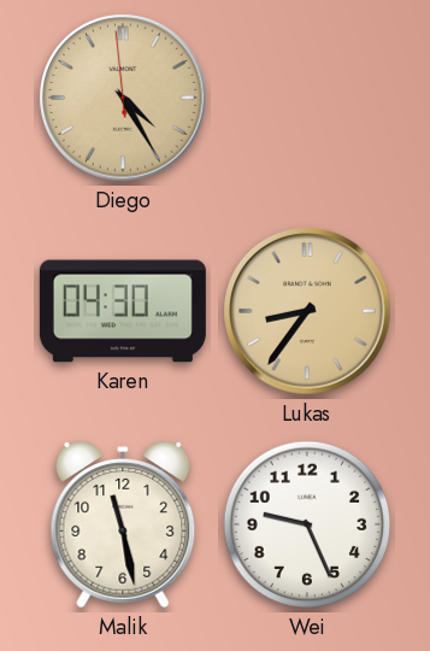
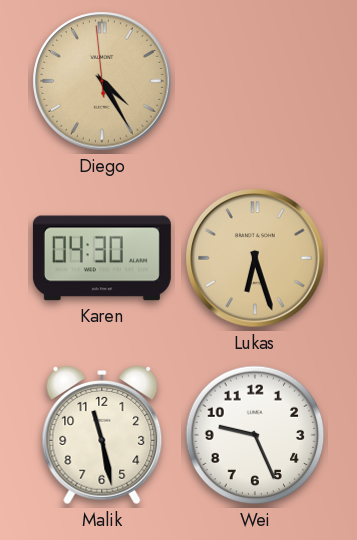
Lukas: 8:36 -> 6:27 (255, 258)
